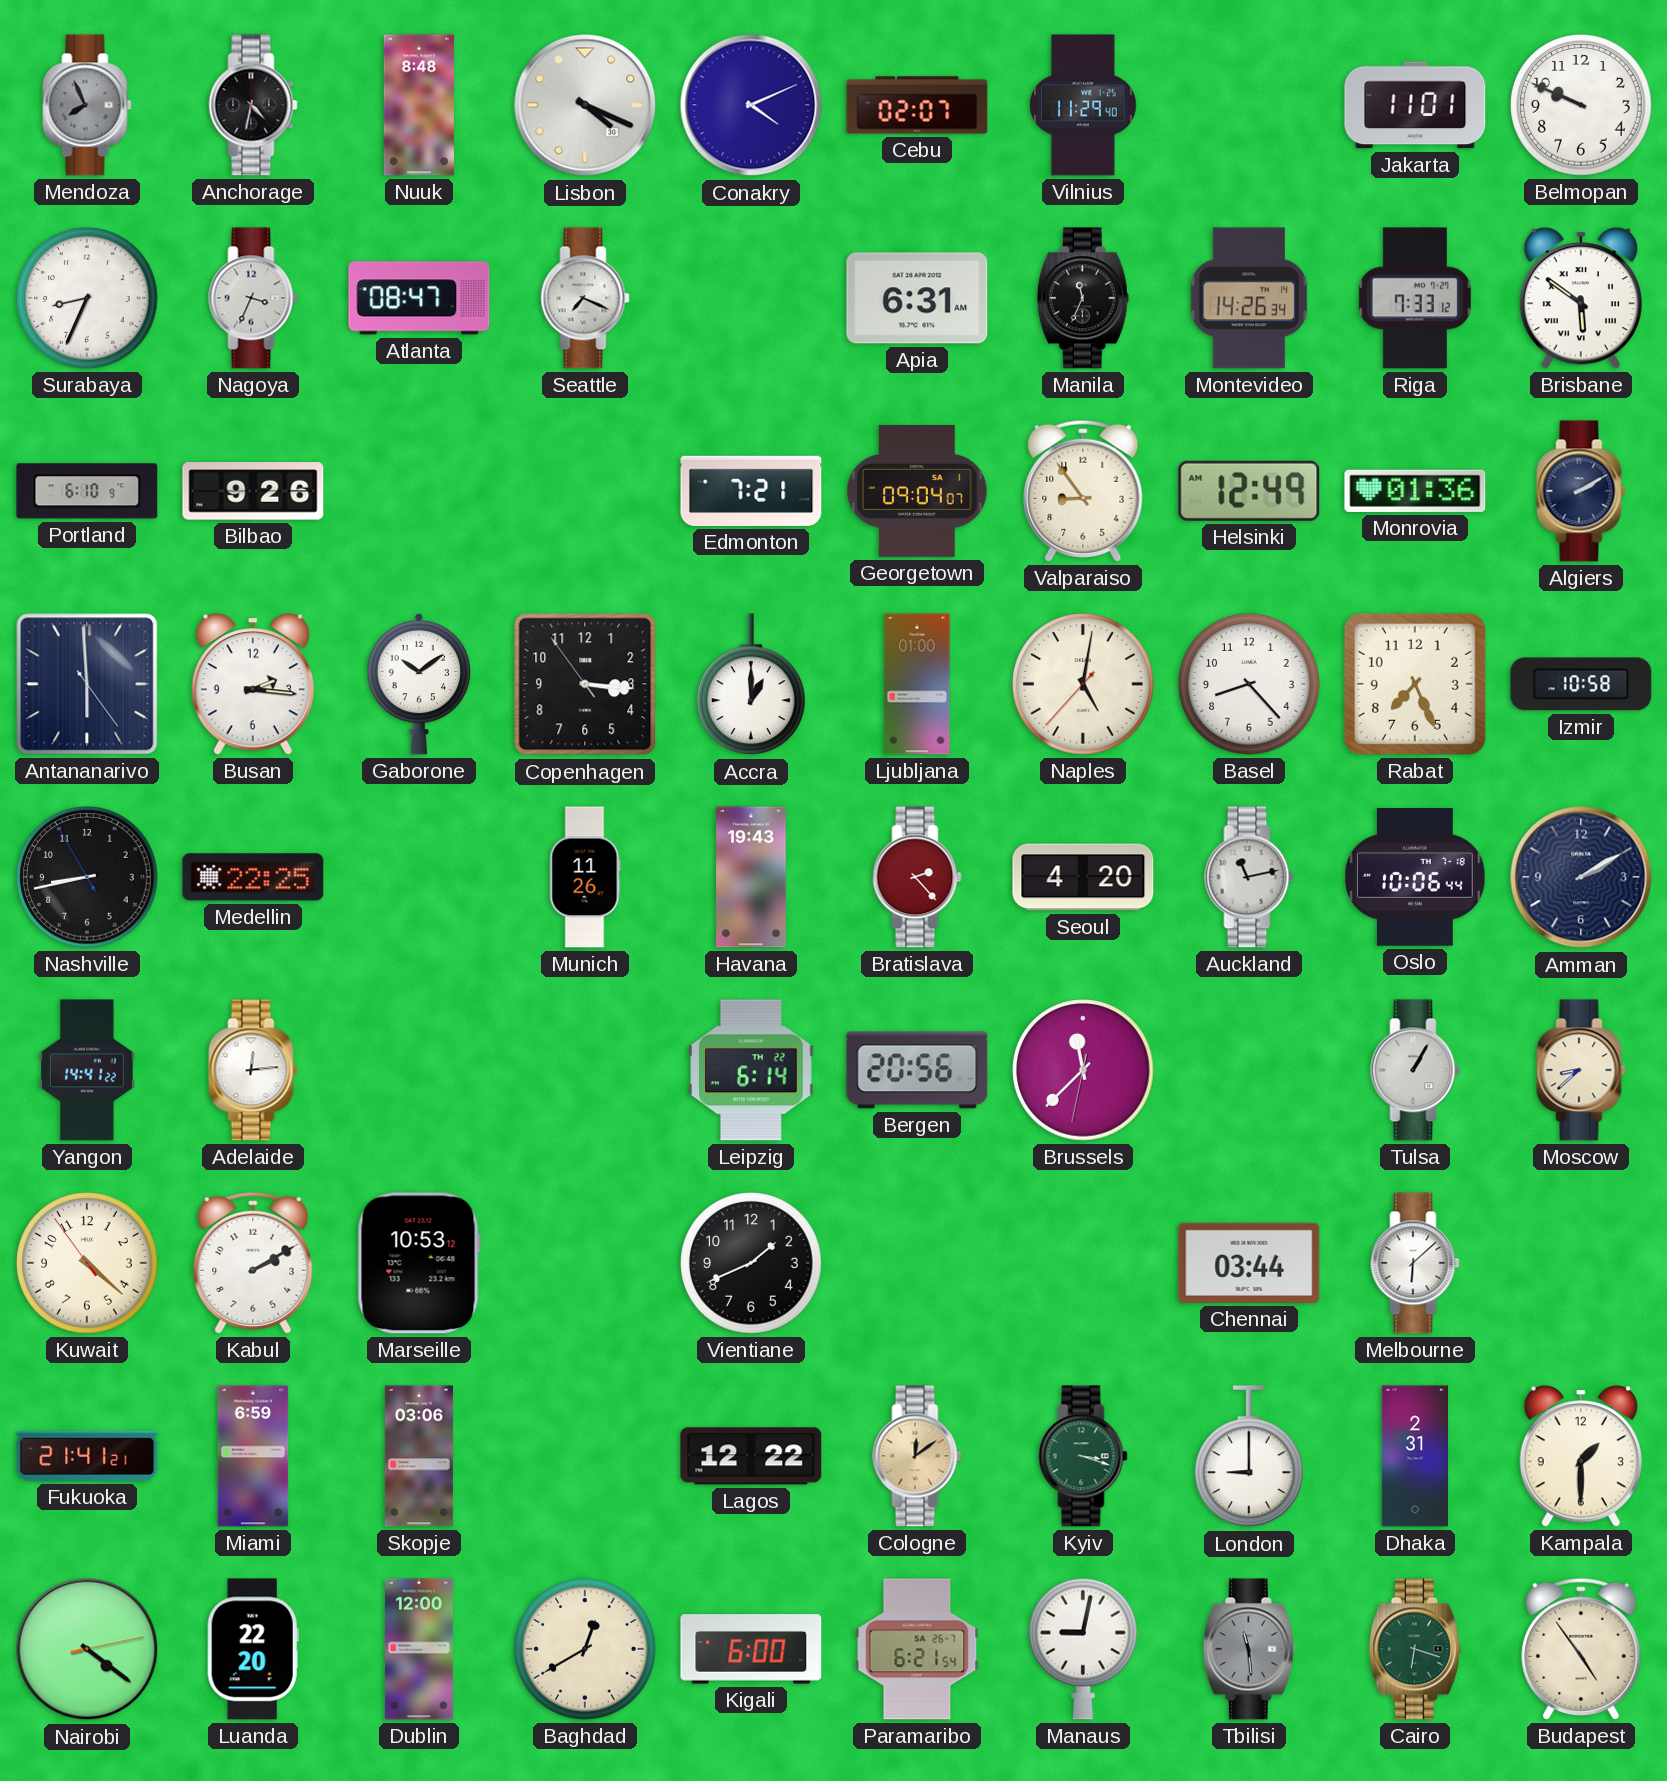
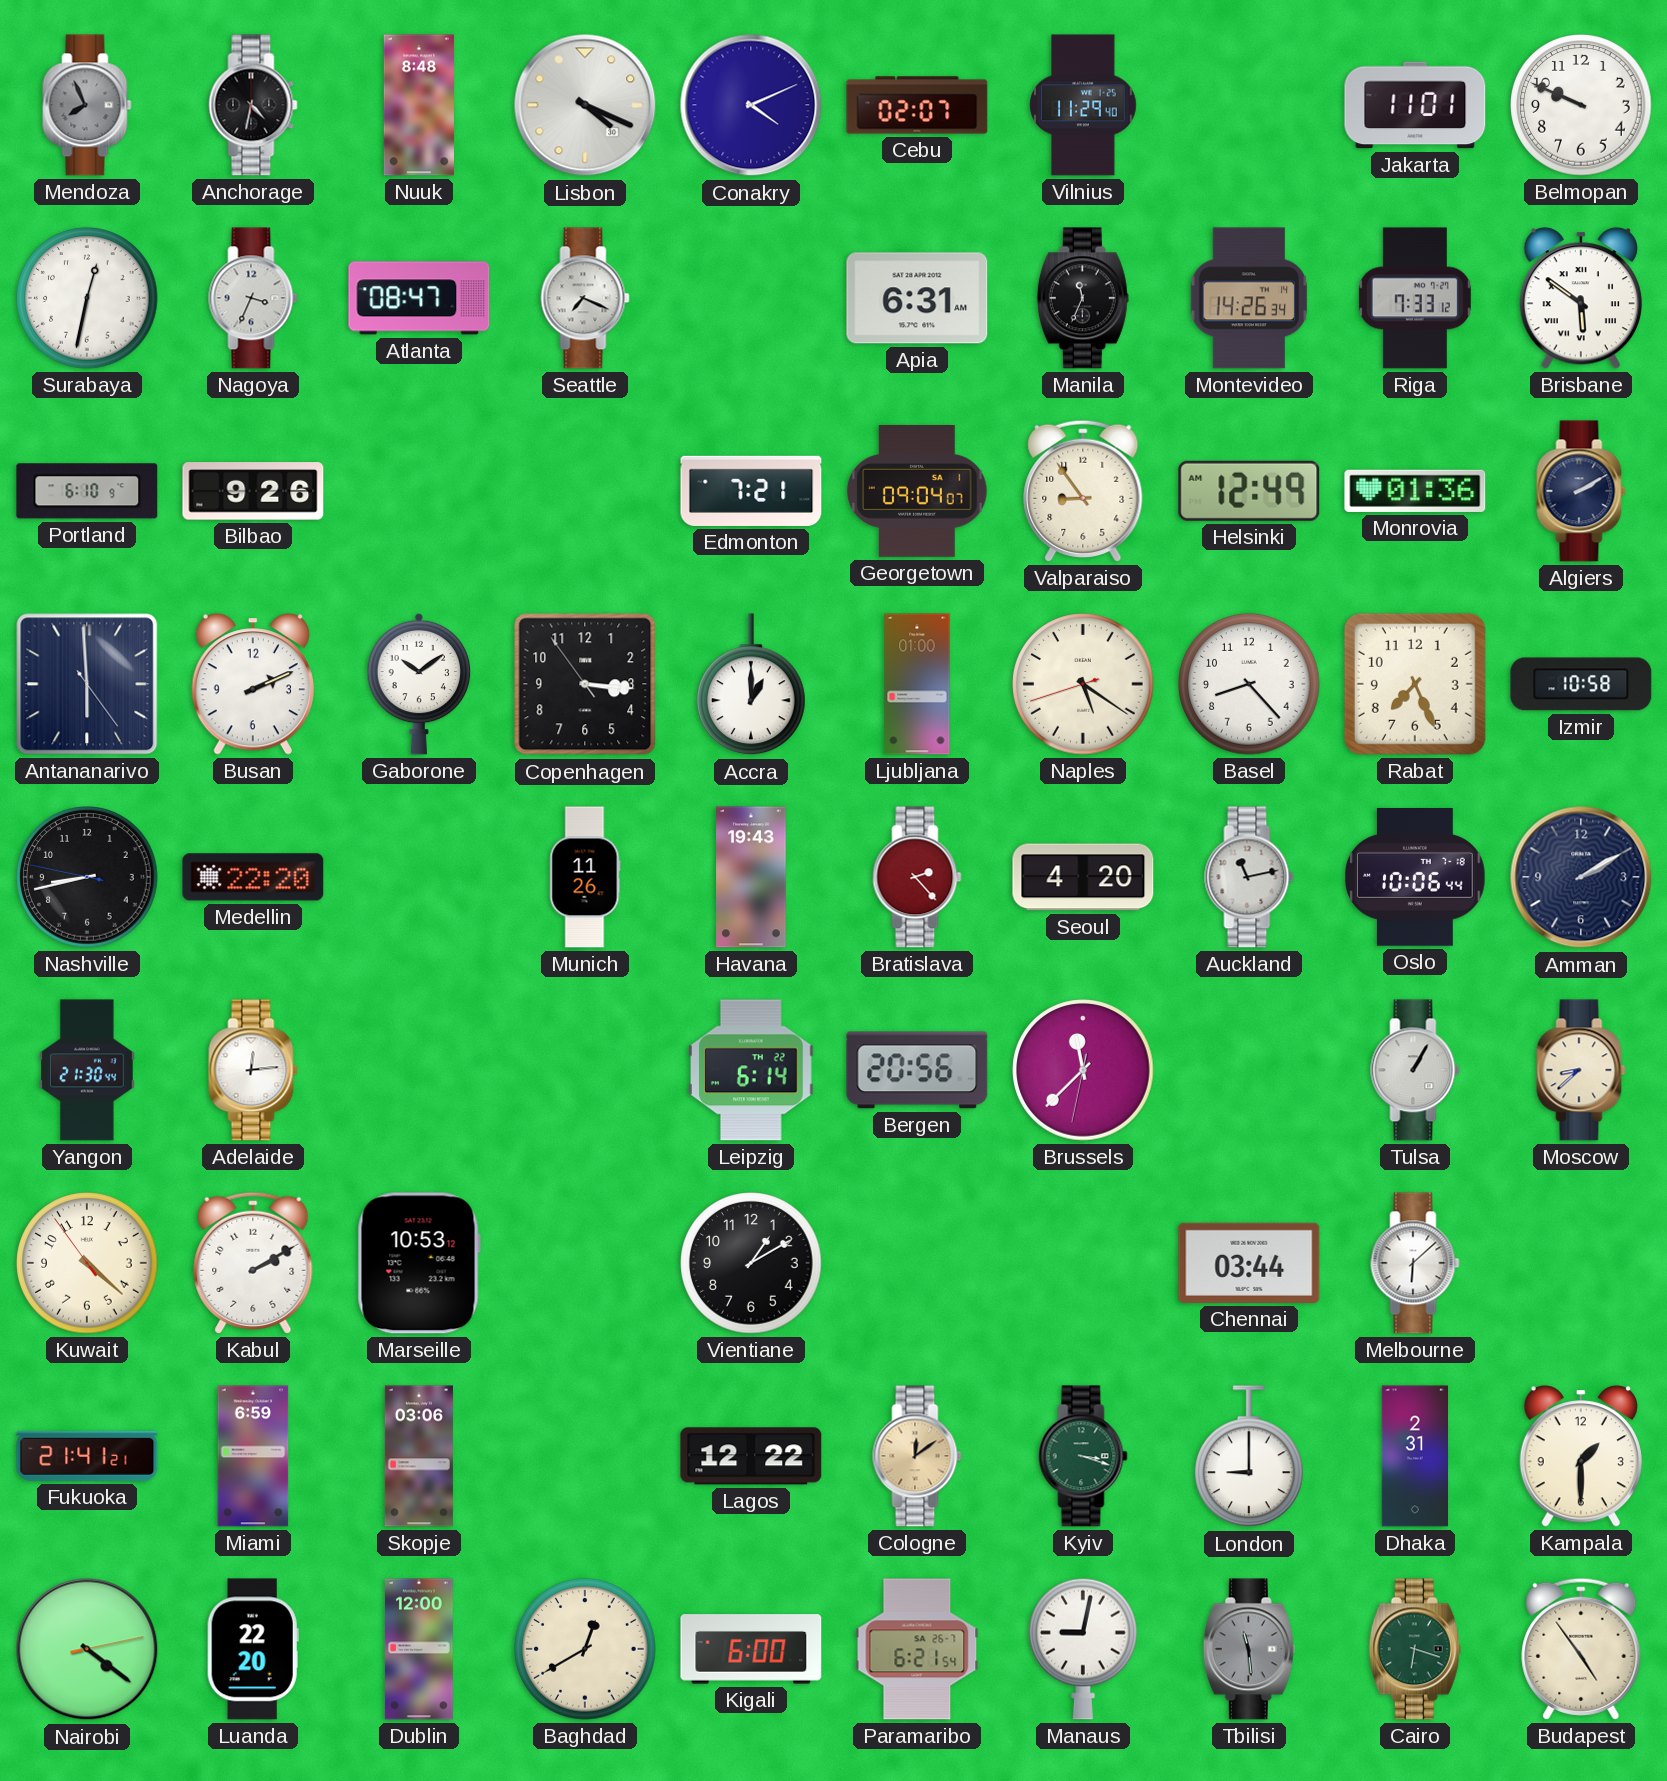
Surabaya: 8:34 -> 12:32 (87, 298)
Busan: 2:16 -> 2:11 (253, 684)
Naples: 5:01 -> 5:20 (1083, 684)
Nashville: 8:42:55 -> 8:42:47 (87, 877)
Medellin: 22:25 -> 22:20 (253, 877)
Yangon: 14:41 -> 21:30 (87, 1070)
Vientiane: 1:41 -> 1:10 (751, 1263)
